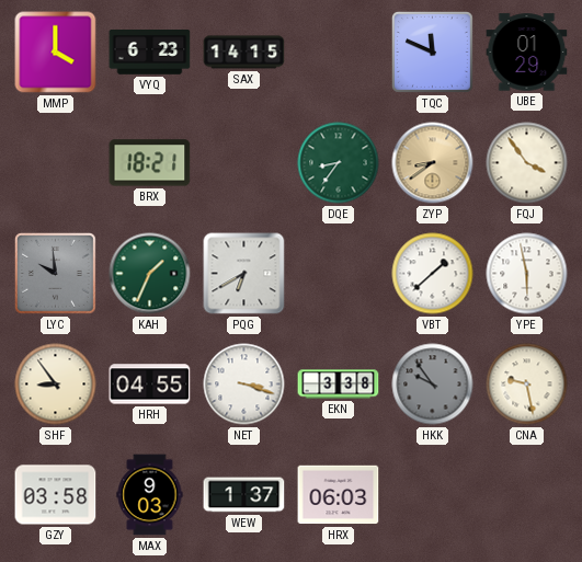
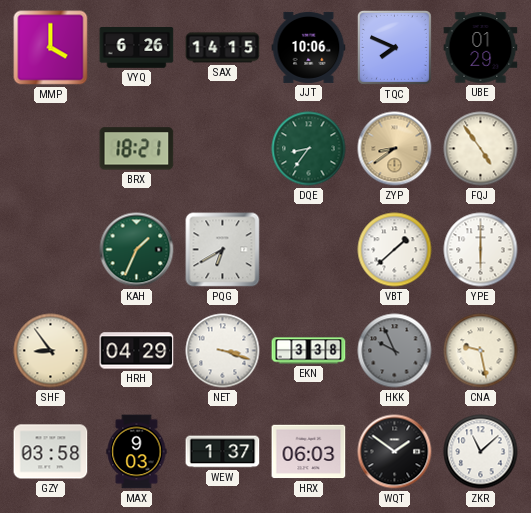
VYQ: 6:23 -> 6:26 (137, 48)
JJT: none -> 10:06 (309, 47)
TQC: 11:49 -> 7:49 (394, 47)
FQJ: 3:54 -> 4:54 (481, 149)
LYC: 9:59 -> none (55, 273)
YPE: 5:58 -> 6:00 (481, 250)
HRH: 04:55 -> 04:29 (137, 351)
HKK: 9:54 -> 9:56 (395, 351)
WQT: none -> 1:51 (395, 452)
ZKR: none -> 11:08 (481, 452)
